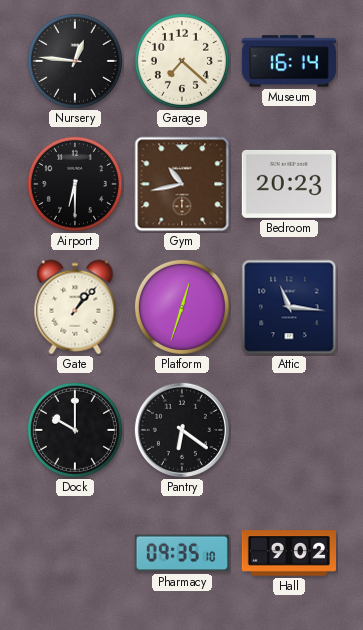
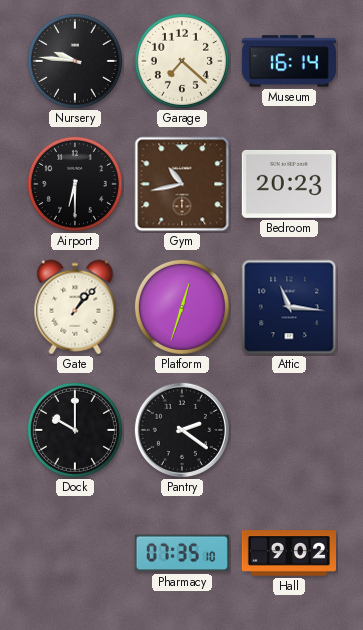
Nursery: 12:46 -> 9:46 (75, 61)
Pantry: 6:21 -> 2:21 (182, 430)
Pharmacy: 09:35 -> 07:35 (182, 553)
